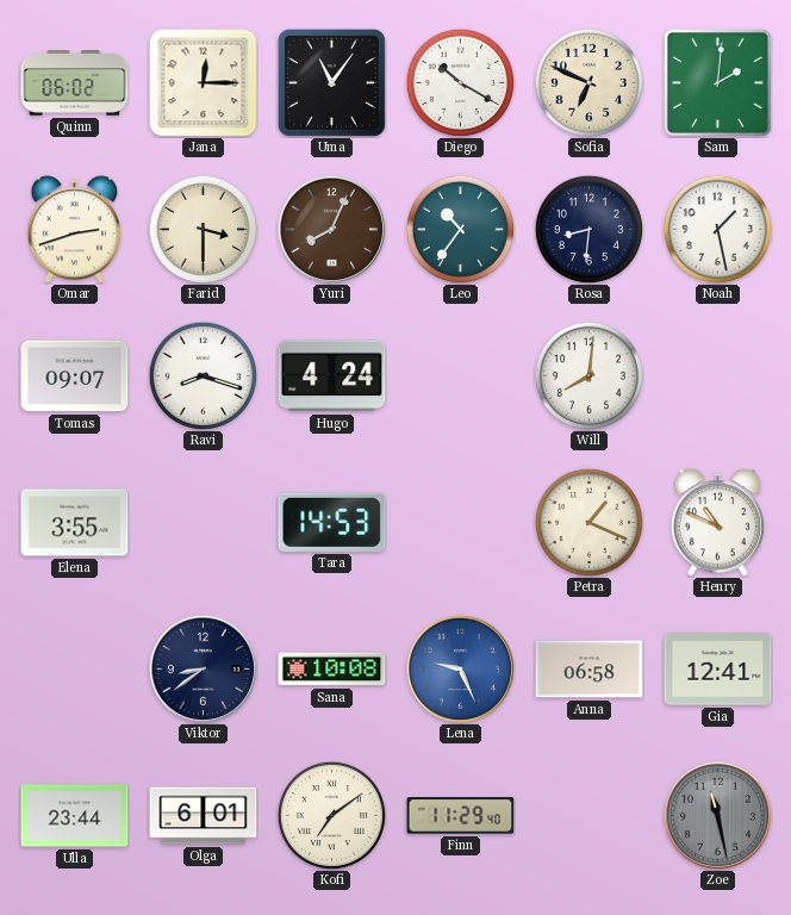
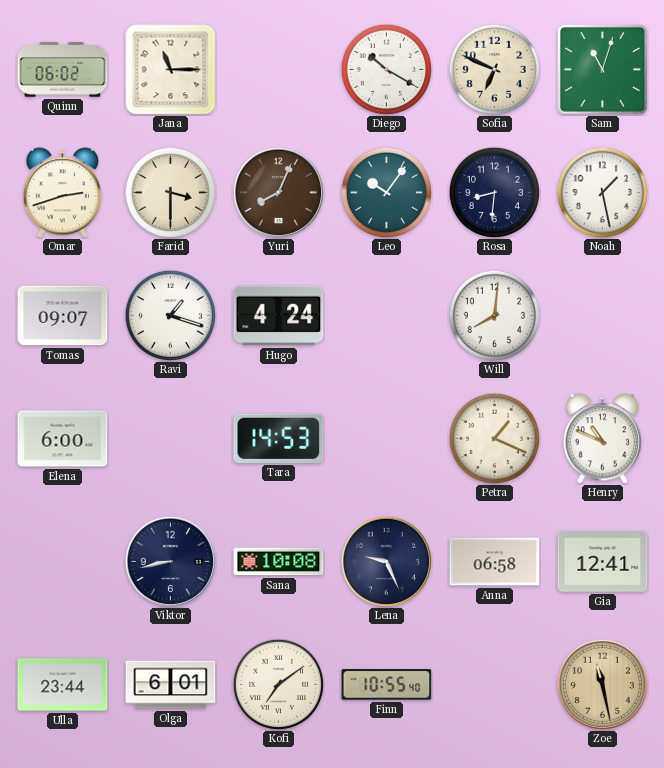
Jana: 12:15 -> 11:15 (171, 70)
Uma: 11:06 -> none (331, 82)
Sam: 2:01 -> 11:03 (603, 70)
Leo: 10:36 -> 10:06 (386, 192)
Ravi: 8:18 -> 1:18 (170, 315)
Elena: 3:55 -> 6:00 (63, 439)
Viktor: 8:39 -> 8:43 (170, 561)
Lena dial: blue -> navy (386, 561)
Finn: 11:29 -> 10:55 (387, 685)
Zoe dial: grey -> champagne (602, 684)
